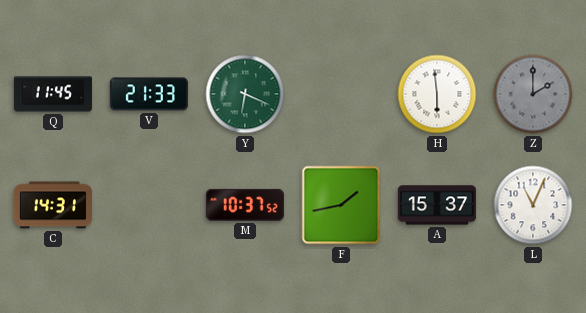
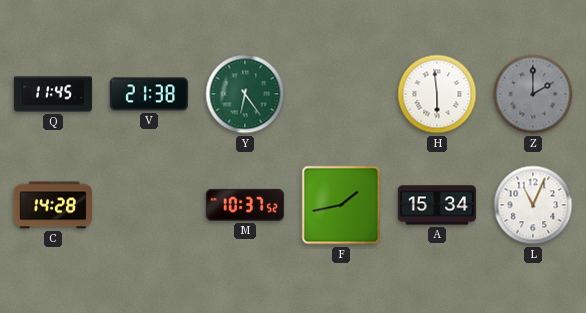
V: 21:33 -> 21:38 (149, 94)
Y: 6:19 -> 6:24 (245, 94)
C: 14:31 -> 14:28 (53, 205)
A: 15:37 -> 15:34 (437, 205)
